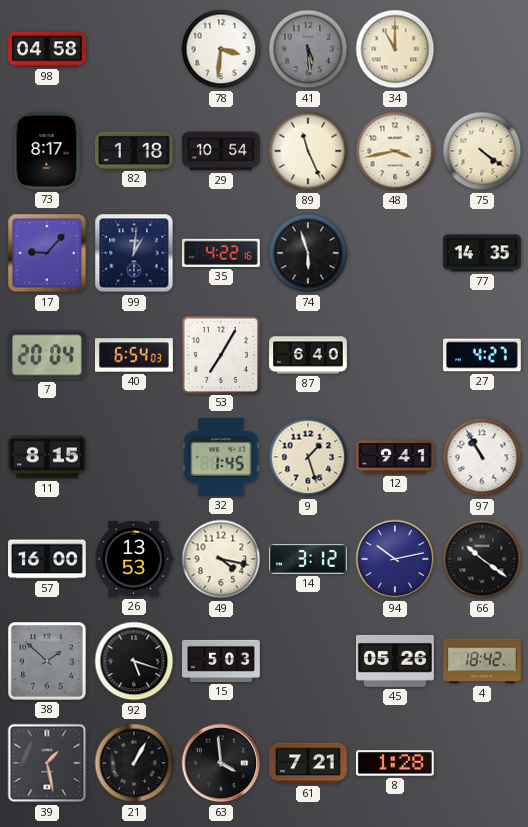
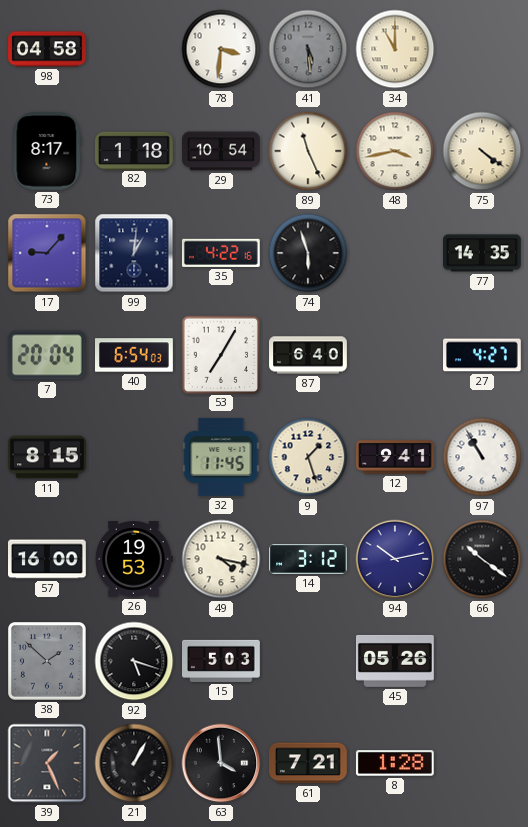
32: 1:45 -> 11:45 (221, 457)
26: 13:53 -> 19:53 (134, 559)
4: 18:42 -> none (482, 661)
39: 1:28 -> 1:26 (47, 763)
